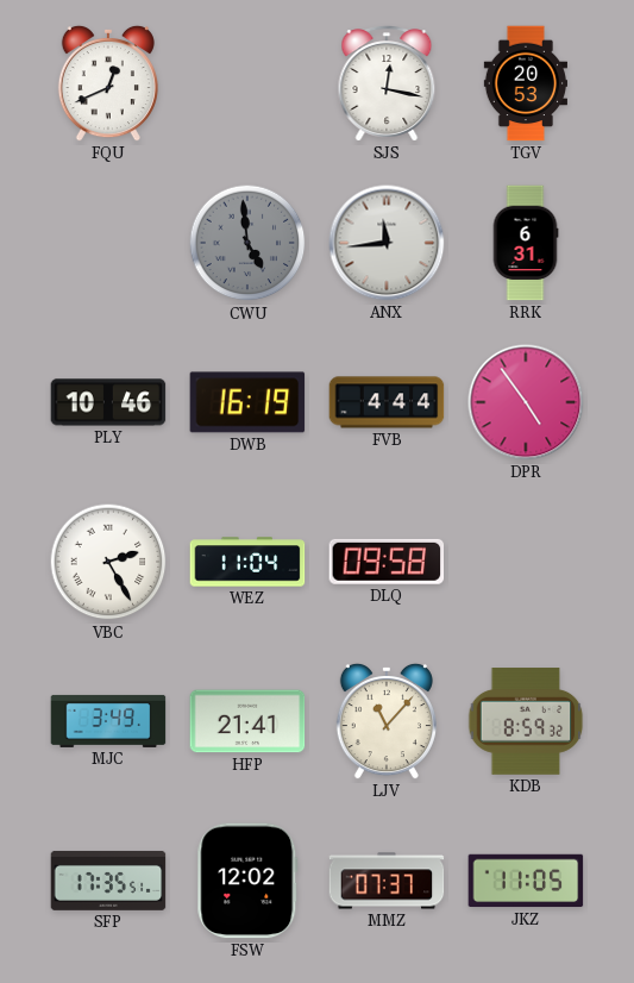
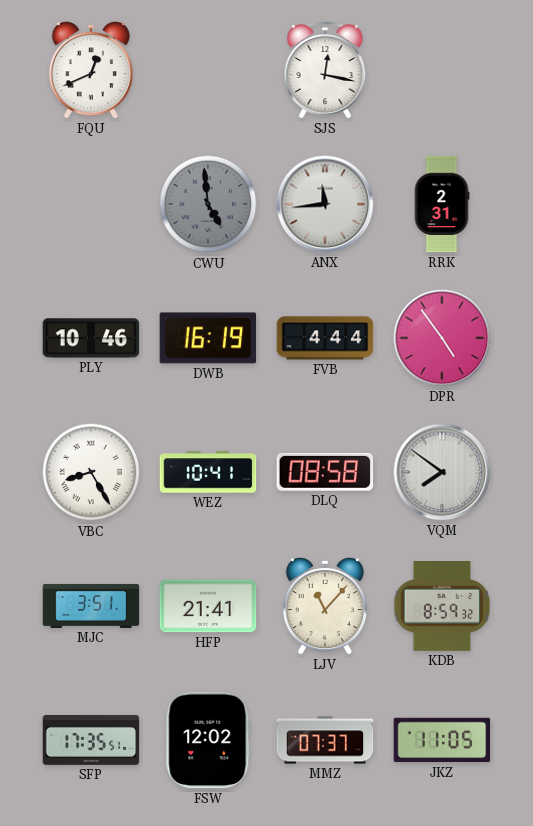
TGV: 20:53 -> none (525, 83)
RRK: 6:31 -> 2:31 (442, 204)
VBC: 2:25 -> 8:25 (91, 472)
WEZ: 11:04 -> 10:41 (208, 472)
DLQ: 09:58 -> 08:58 (325, 472)
VQM: none -> 7:51 (442, 472)
MJC: 3:49 -> 3:51 (91, 606)
